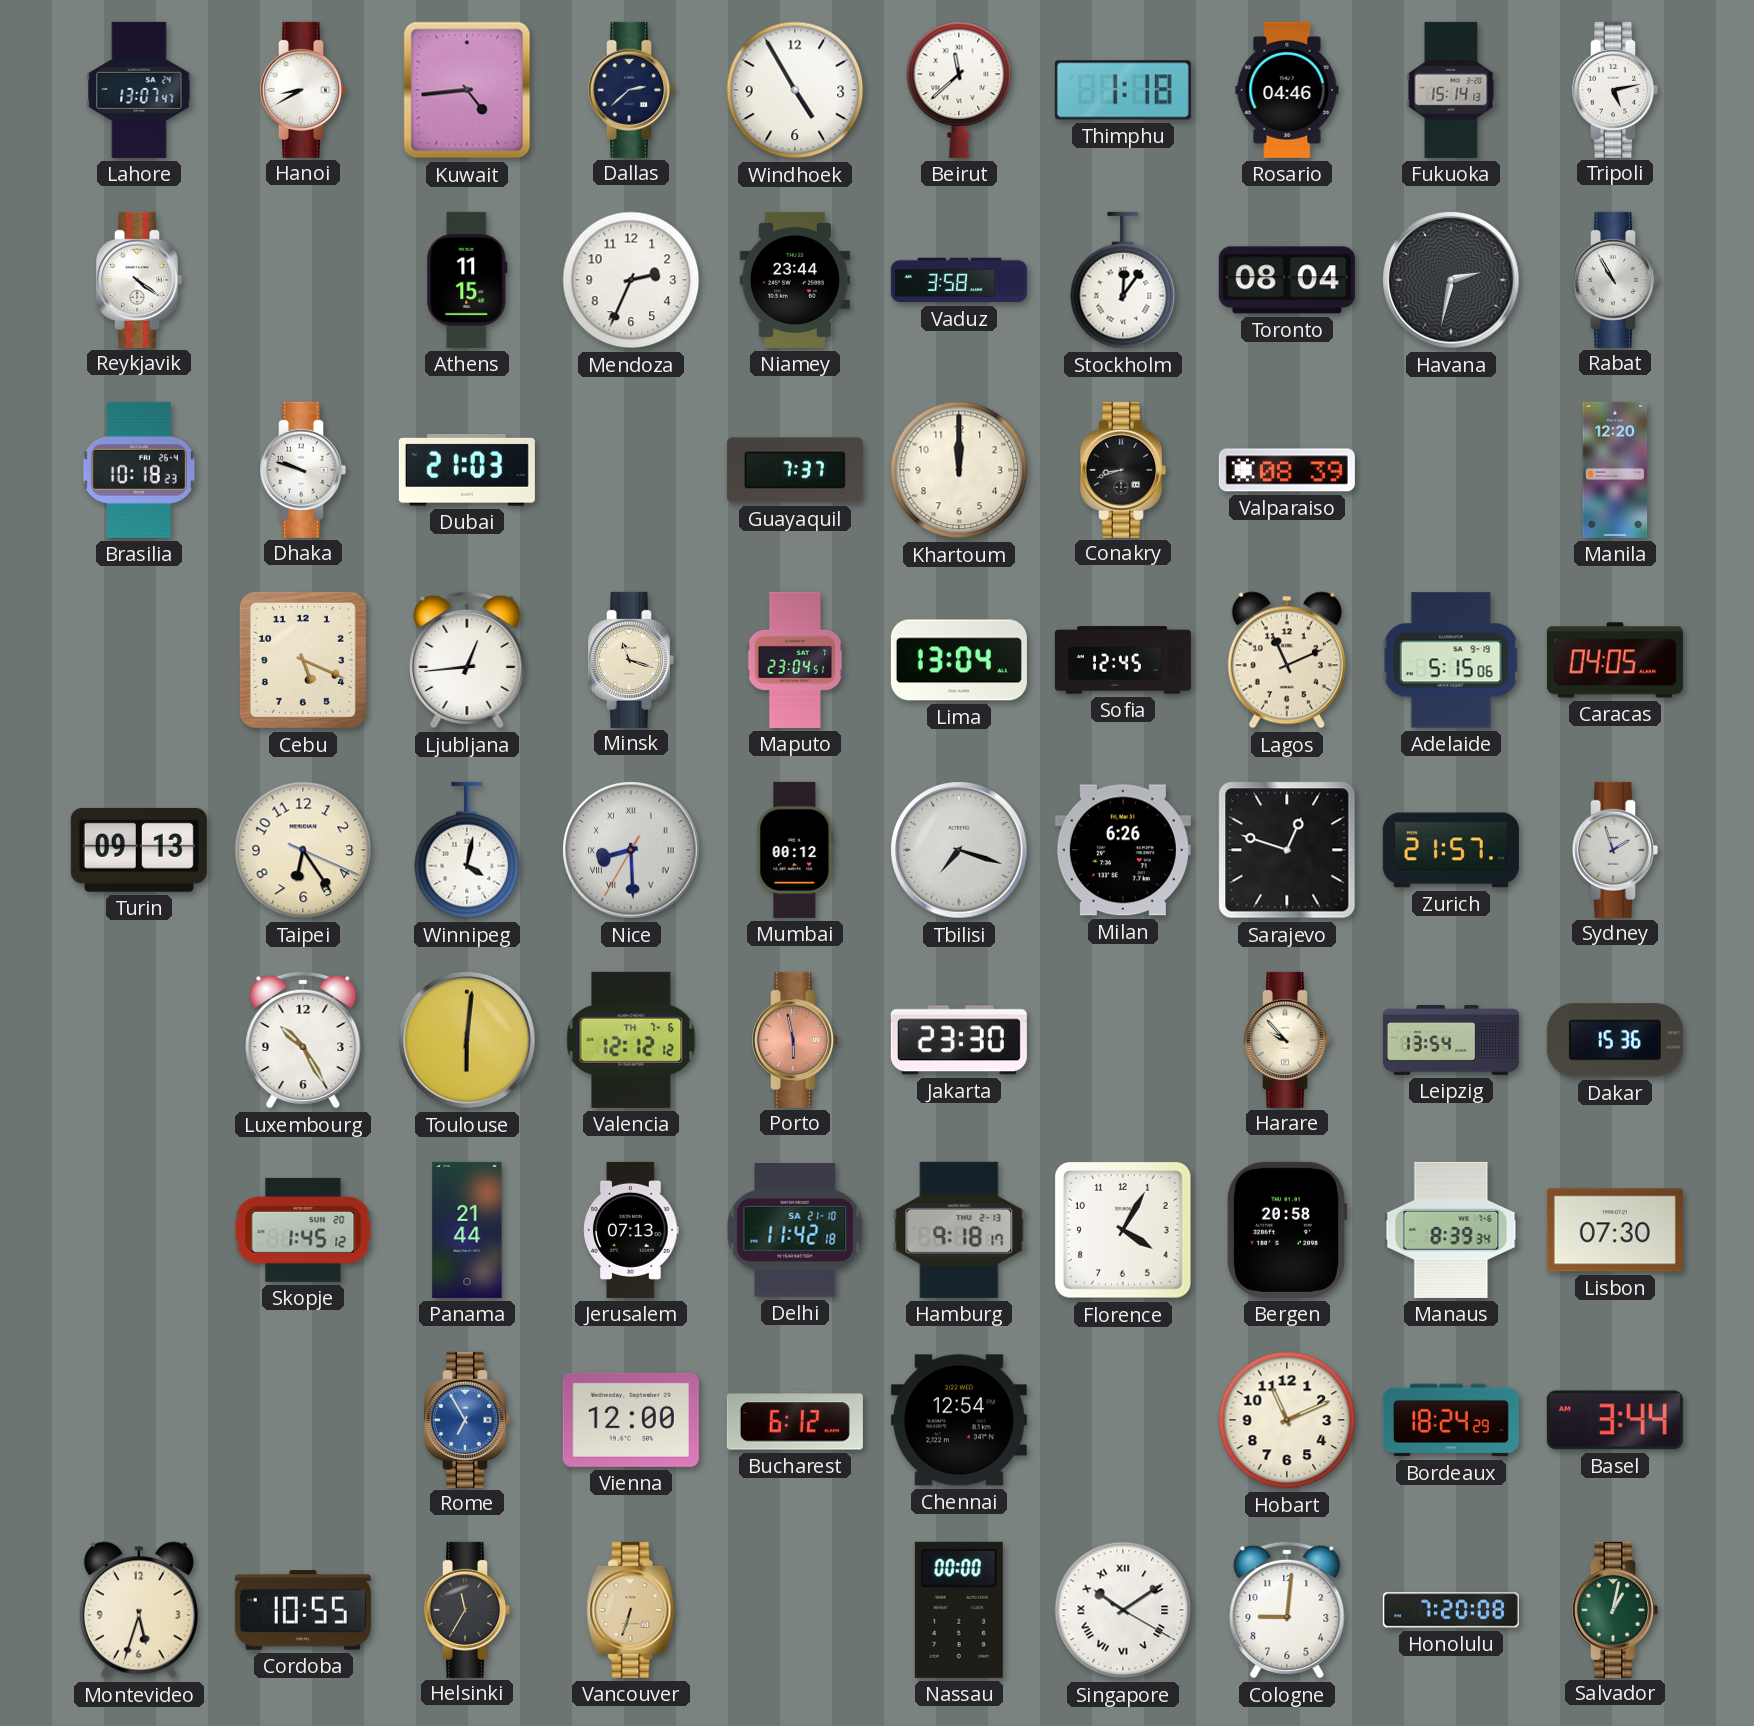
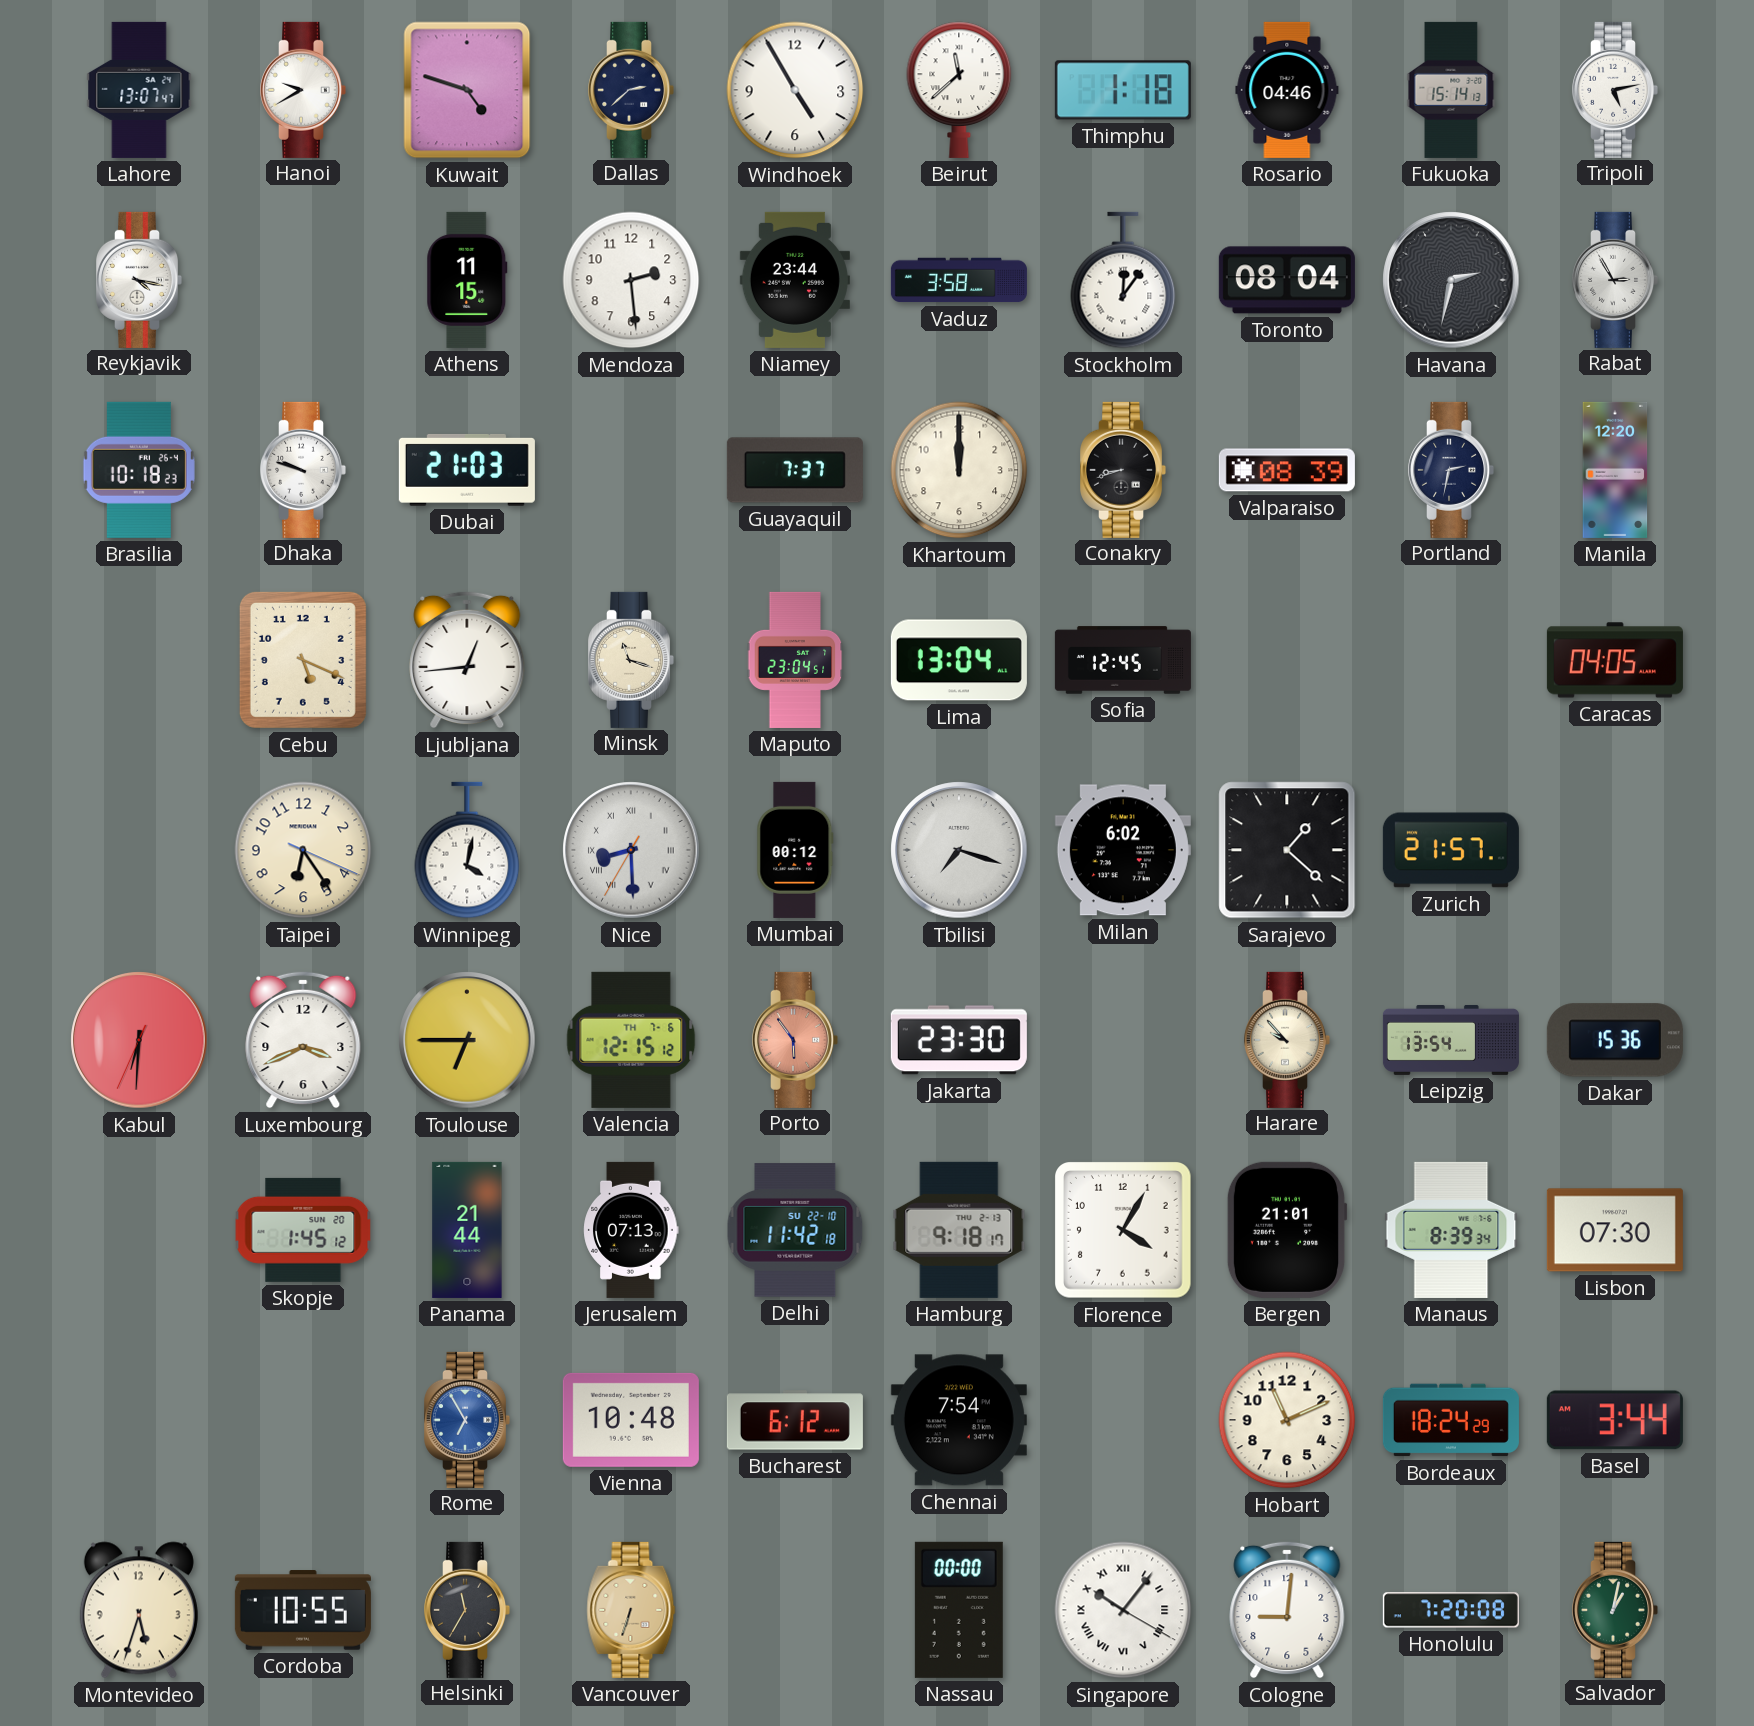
Hanoi: 8:40 -> 9:40 (304, 90)
Kuwait: 4:44 -> 4:48 (467, 90)
Reykjavik: 4:21 -> 4:17 (140, 280)
Mendoza: 2:34 -> 2:29 (631, 280)
Rabat: 10:55 -> 2:55 (1616, 280)
Portland: none -> 2:32 (1452, 470)
Lagos: 11:11 -> none (1287, 660)
Adelaide: 5:15 -> none (1451, 660)
Turin: 09:13 -> none (139, 850)
Milan: 6:26 -> 6:02 (1123, 850)
Sarajevo: 12:48 -> 1:22 (1287, 850)
Sydney: 1:57 -> none (1616, 850)
Kabul: none -> 6:30 (139, 1040)
Luxembourg: 10:25 -> 3:41 (303, 1040)
Toulouse: 6:01 -> 6:45 (467, 1040)
Valencia: 12:12 -> 12:15 (631, 1040)
Porto: 5:58 -> 5:54 (796, 1040)
Delhi date: SA 21-10 -> SU 22-10 (795, 1230)
Bergen: 20:58 -> 21:01 (1287, 1230)
Vienna: 12:00 -> 10:48 (631, 1420)
Chennai: 12:54 -> 7:54 (959, 1420)
Singapore: 10:09 -> 10:06 (1123, 1610)
